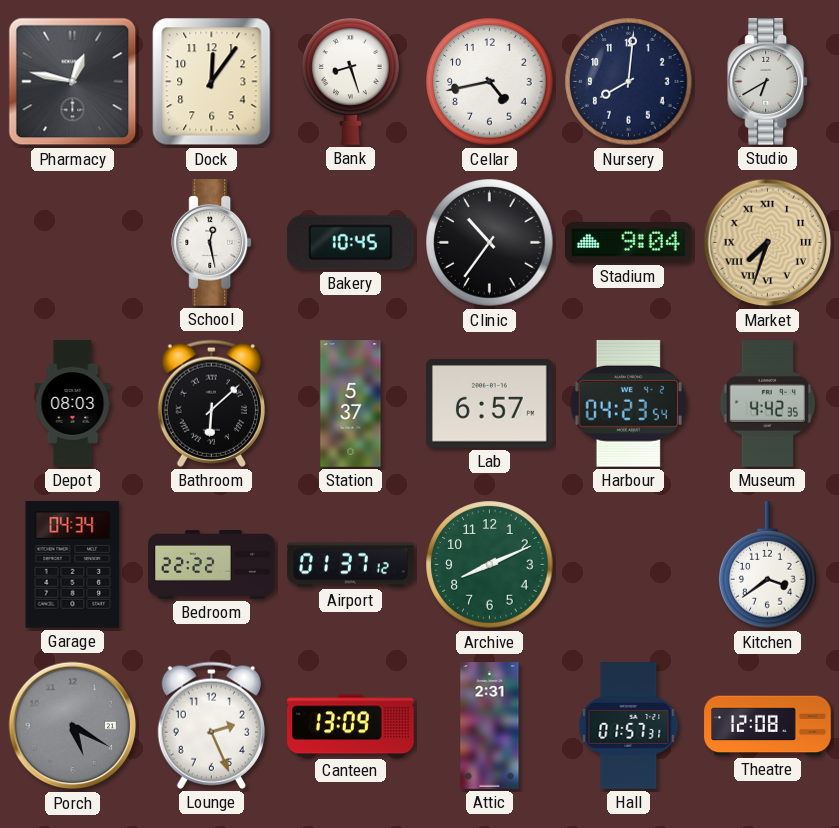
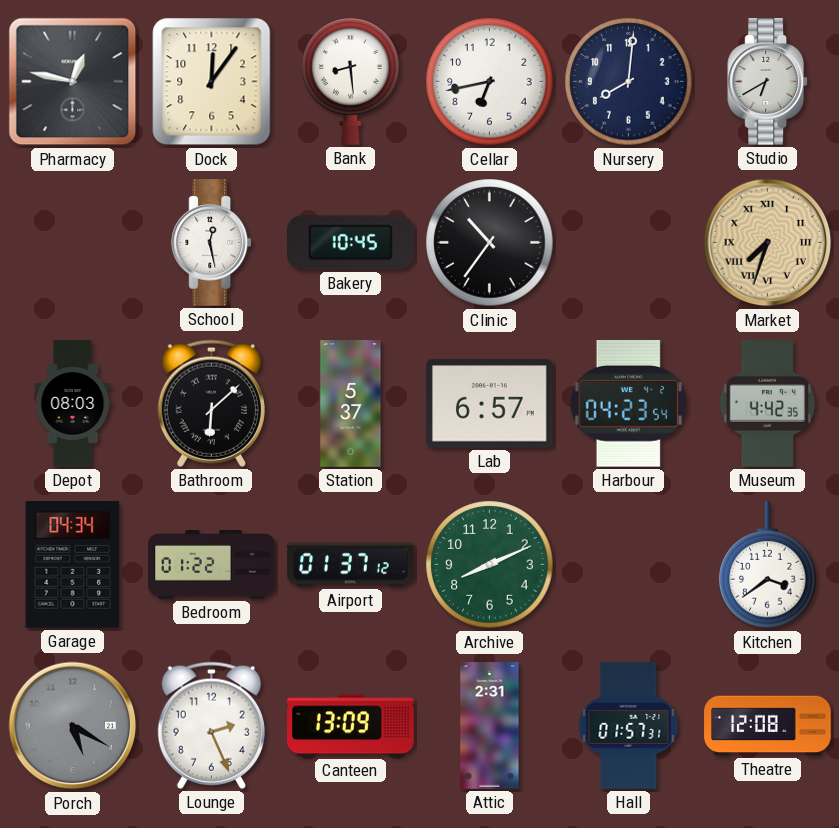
Bank: 8:27 -> 8:29 (351, 81)
Cellar: 4:43 -> 6:43 (490, 82)
Stadium: 9:04 -> none (629, 243)
Bedroom: 22:22 -> 01:22 (212, 565)
